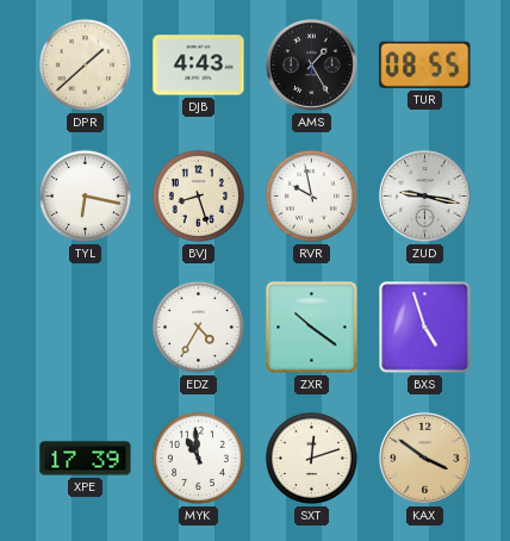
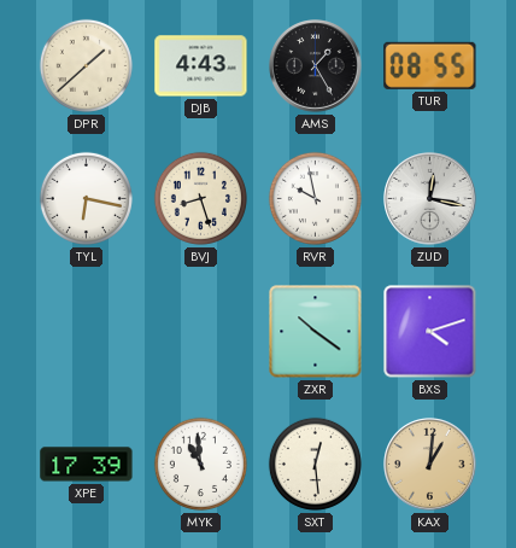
ZUD: 9:17 -> 12:17 (430, 199)
EDZ: 4:35 -> none (198, 327)
BXS: 4:57 -> 4:12 (430, 332)
SXT: 12:12 -> 12:29 (315, 464)
KAX: 3:51 -> 1:01 (430, 465)
